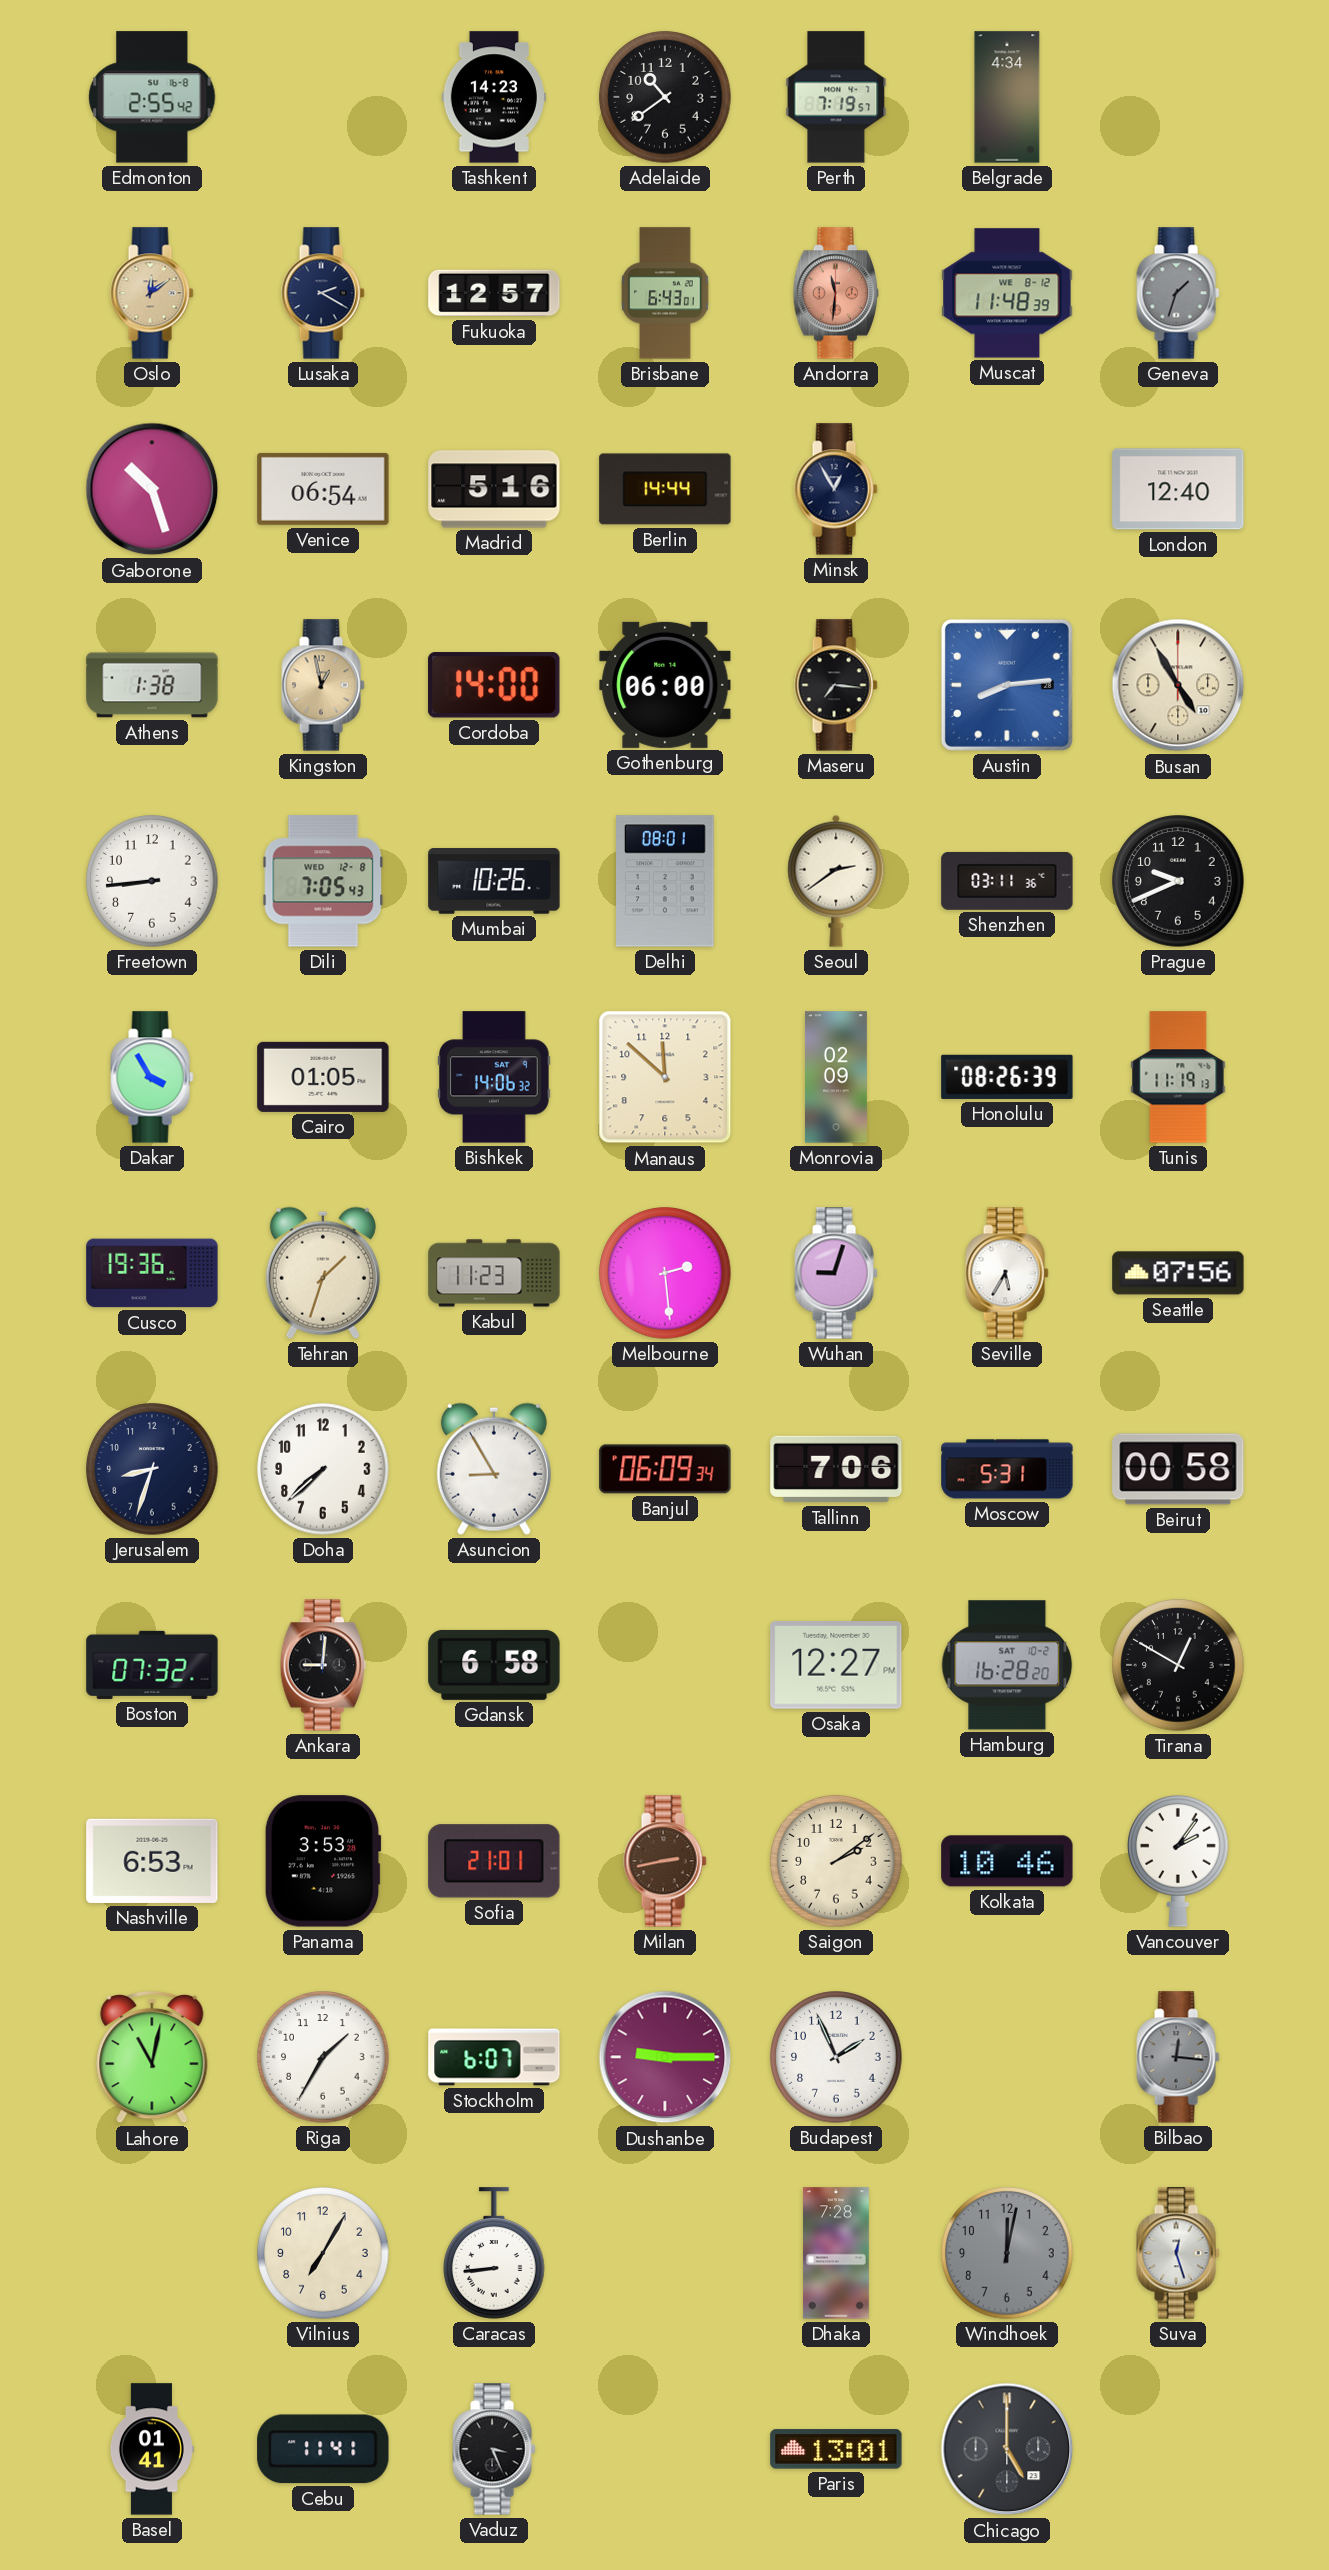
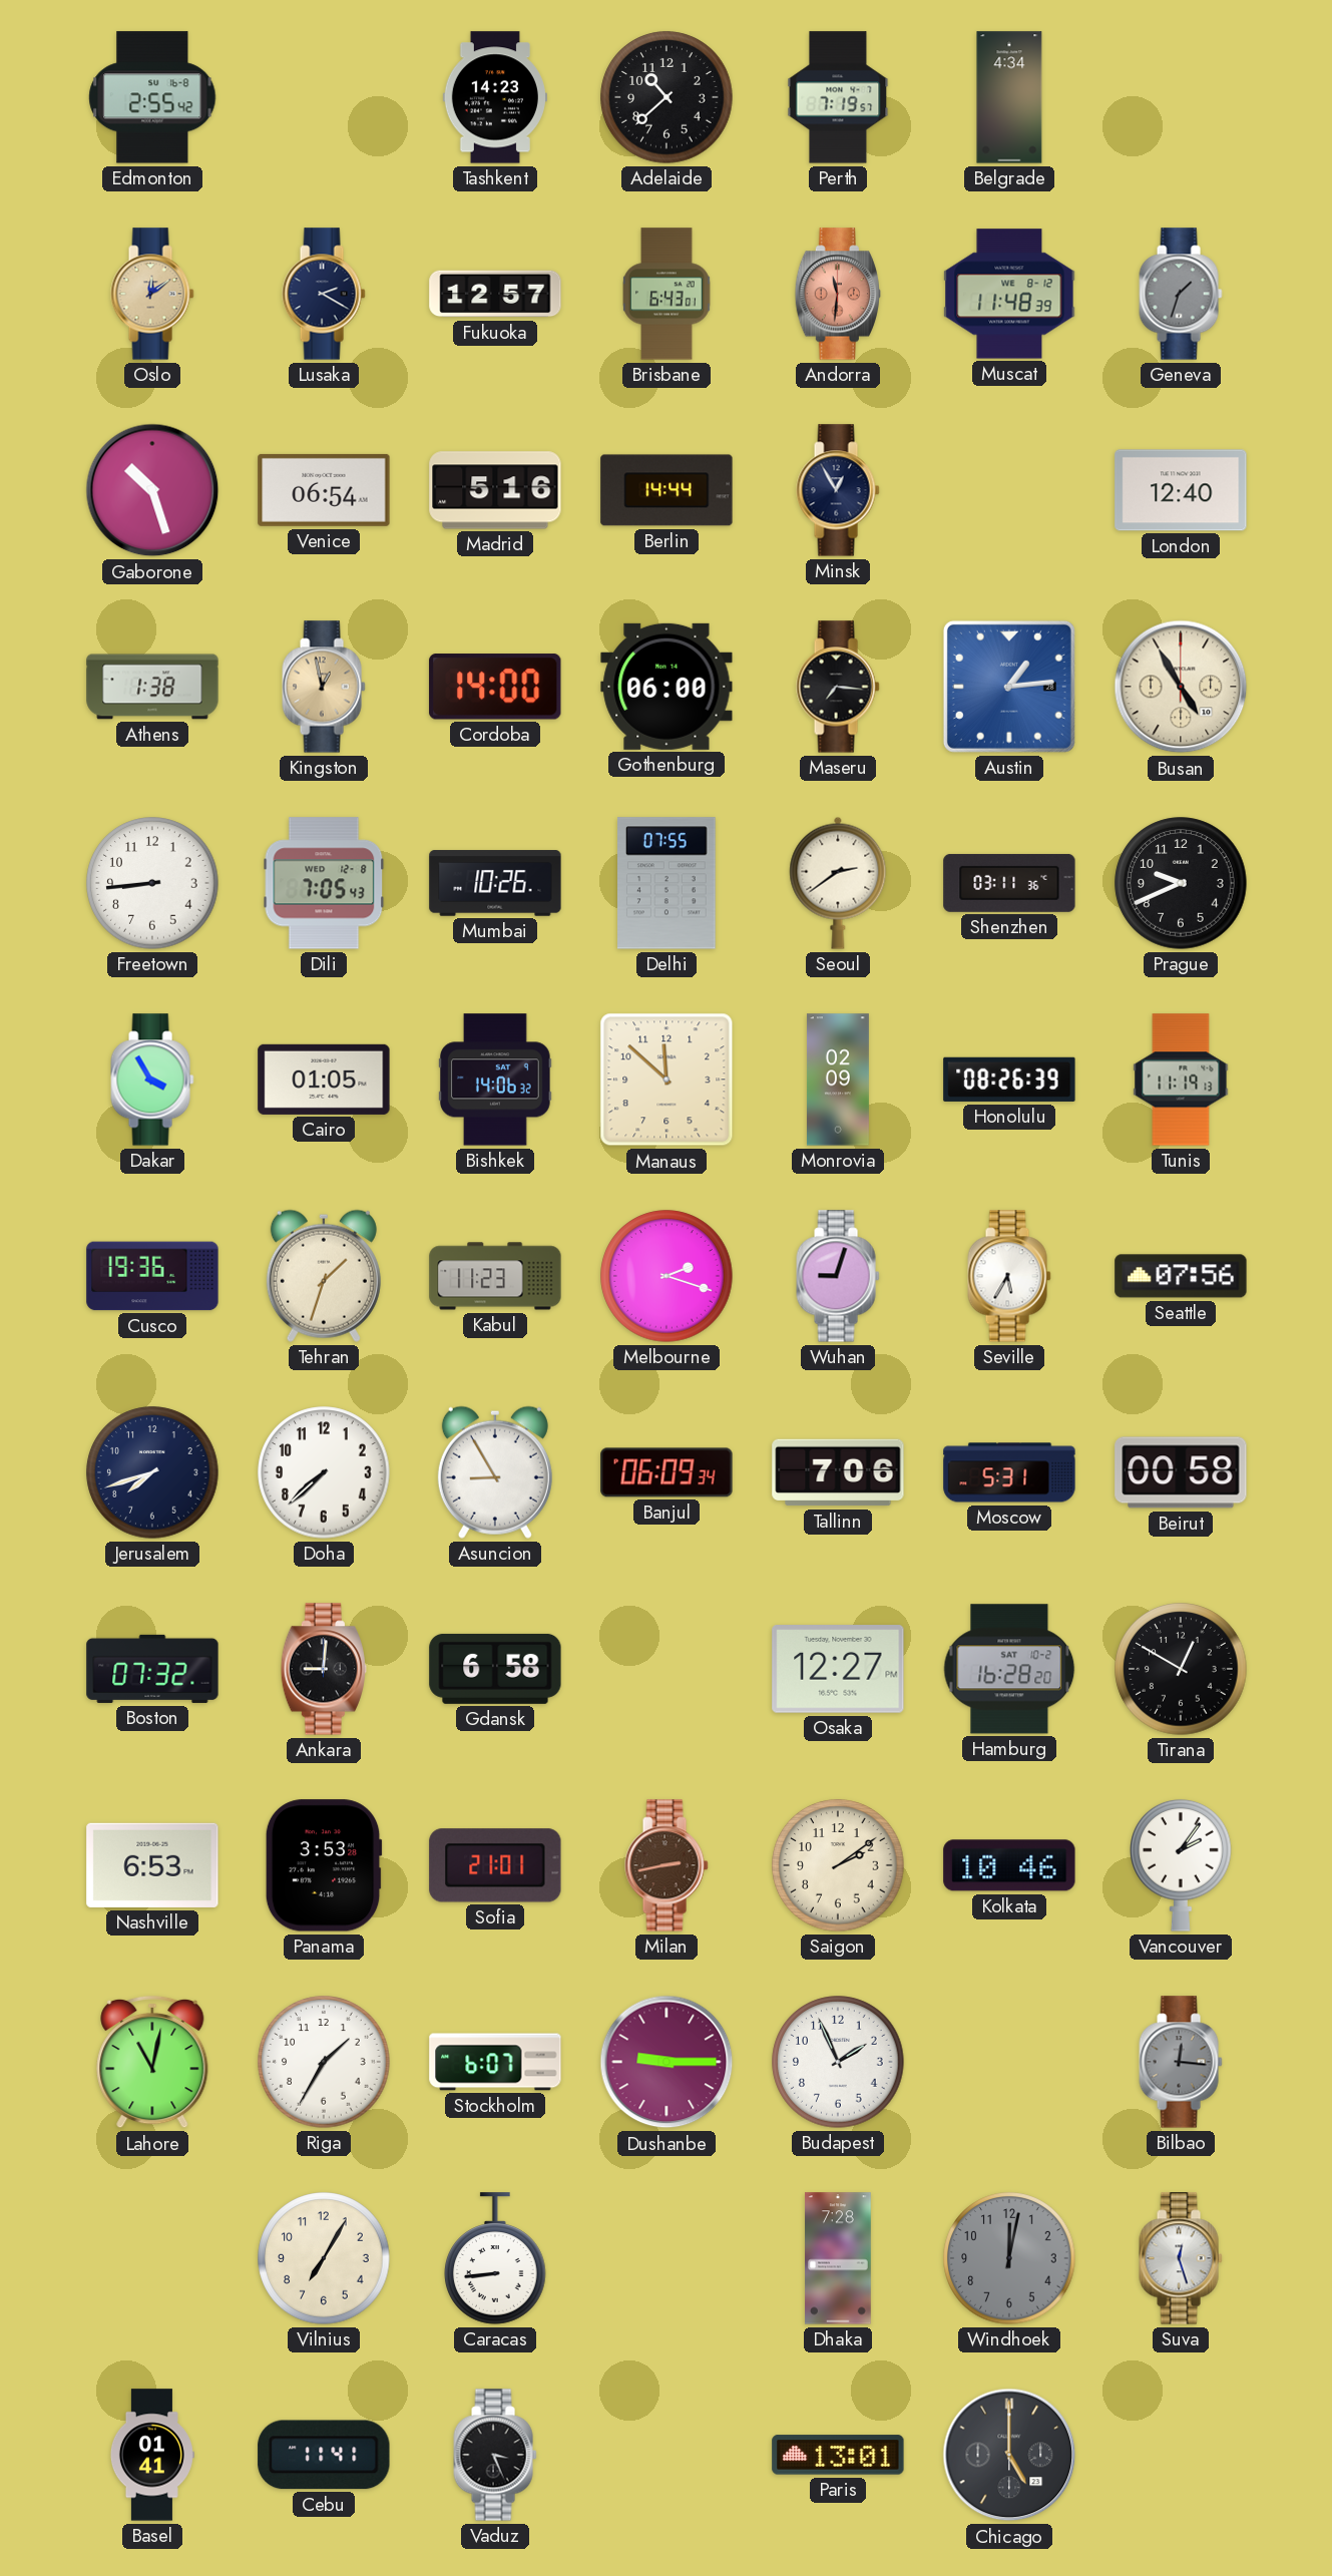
Adelaide: 10:39 -> 10:38 (667, 97)
Austin: 8:14 -> 1:14 (1009, 687)
Delhi: 08:01 -> 07:55 (667, 883)
Melbourne: 2:29 -> 2:18 (667, 1276)
Jerusalem: 8:33 -> 7:42 (152, 1472)
